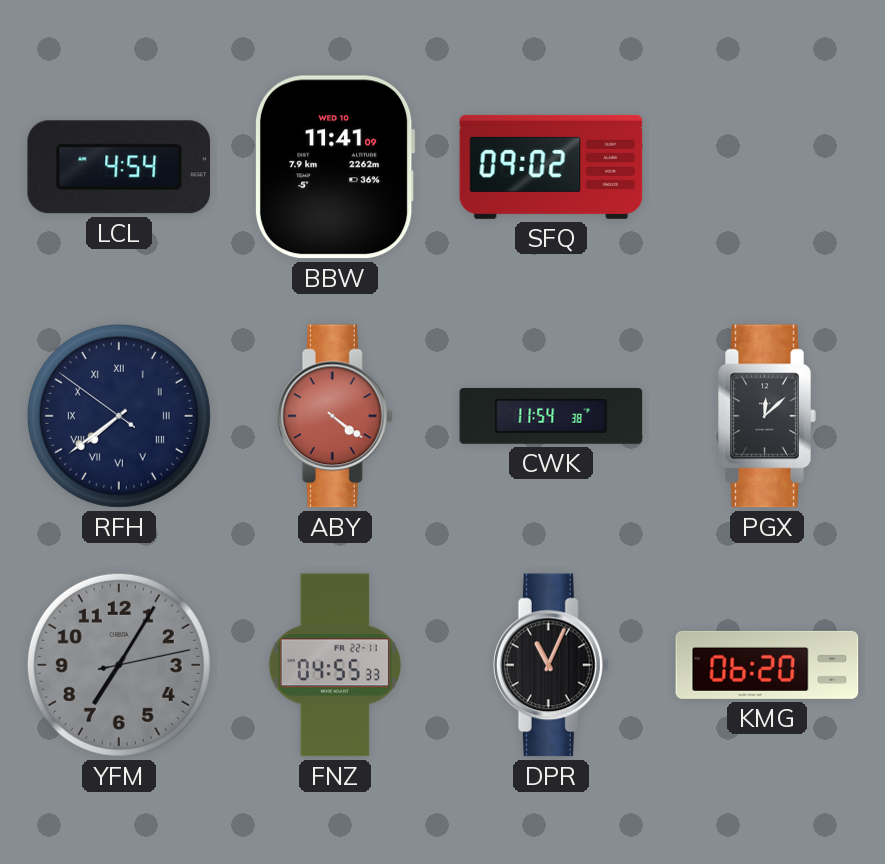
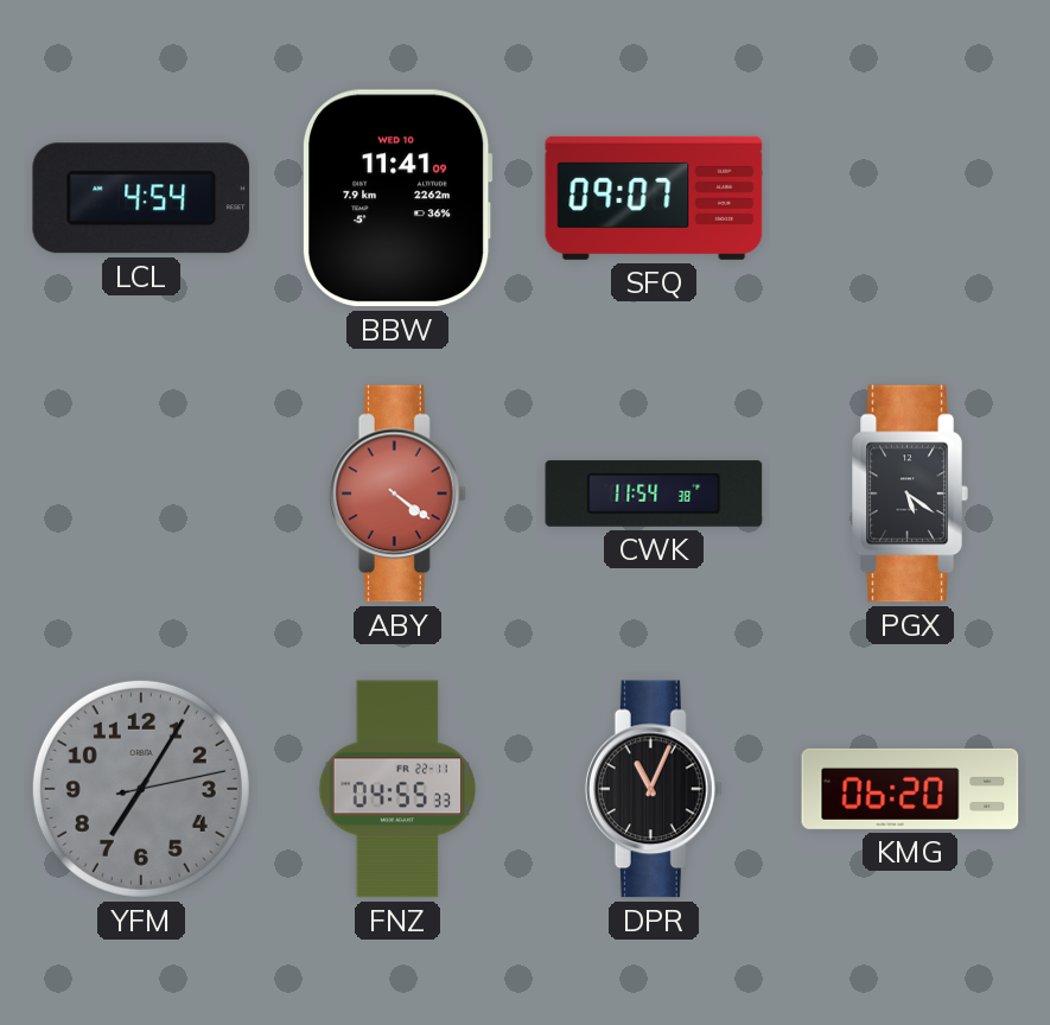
SFQ: 09:02 -> 09:07 (654, 198)
RFH: 7:38 -> none (119, 416)
PGX: 12:08 -> 5:21 (910, 494)
